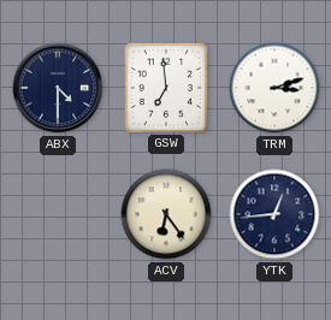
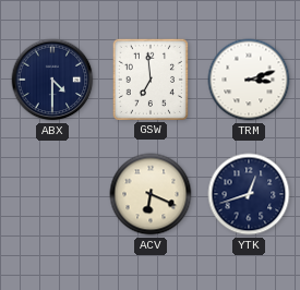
ACV: 6:24 -> 6:19 (151, 194)
YTK: 12:44 -> 12:42 (249, 194)
